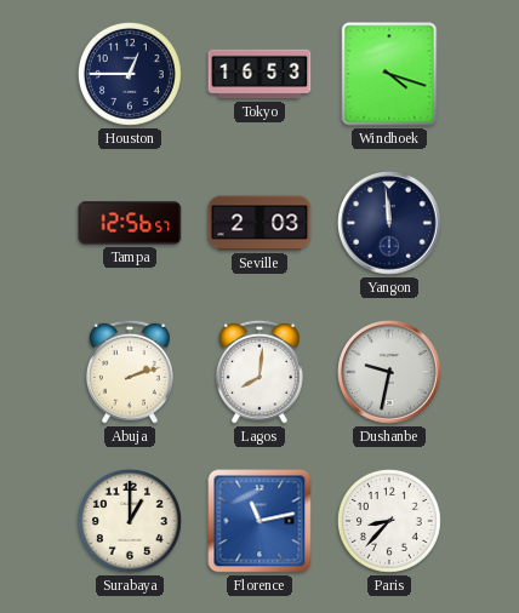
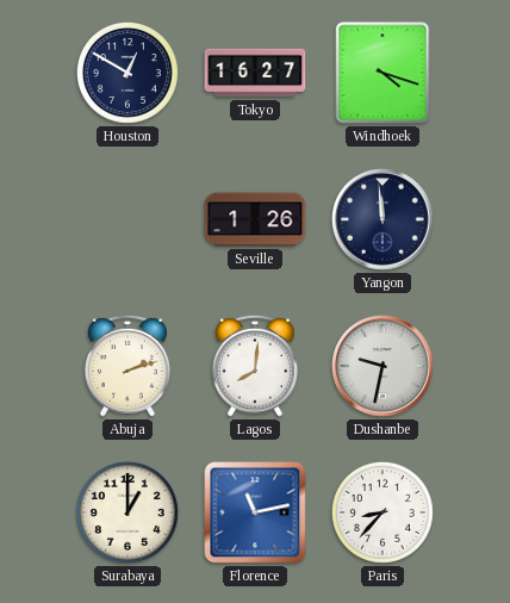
Houston: 12:45 -> 12:50 (128, 73)
Tokyo: 16:53 -> 16:27 (255, 73)
Tampa: 12:56 -> none (130, 223)
Seville: 2:03 -> 1:26 (255, 219)
